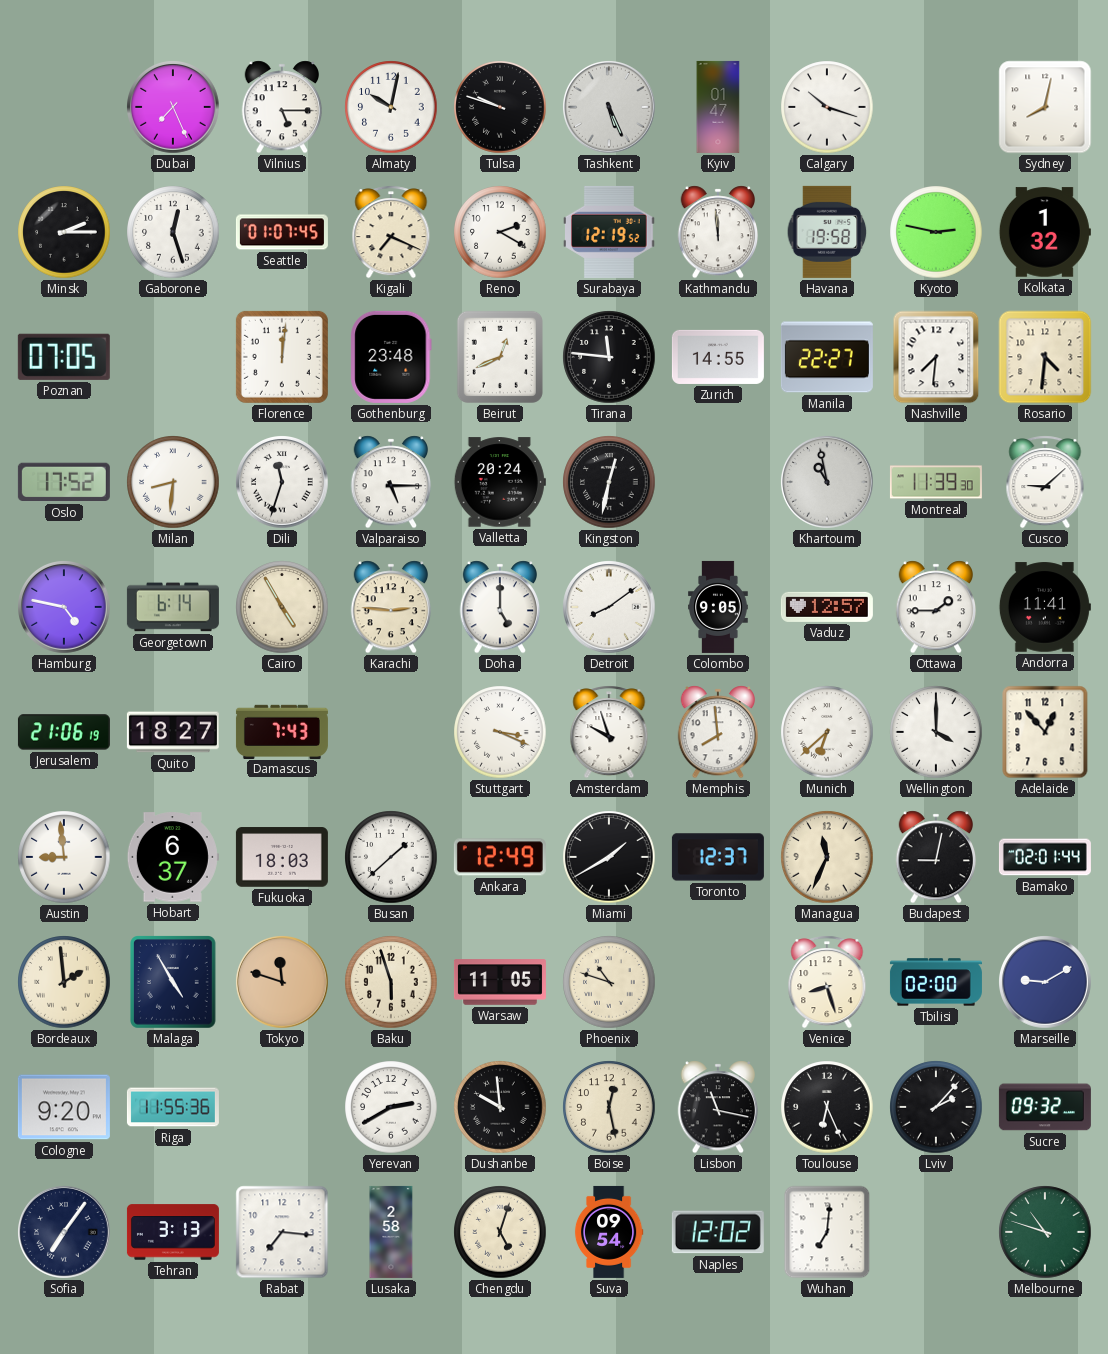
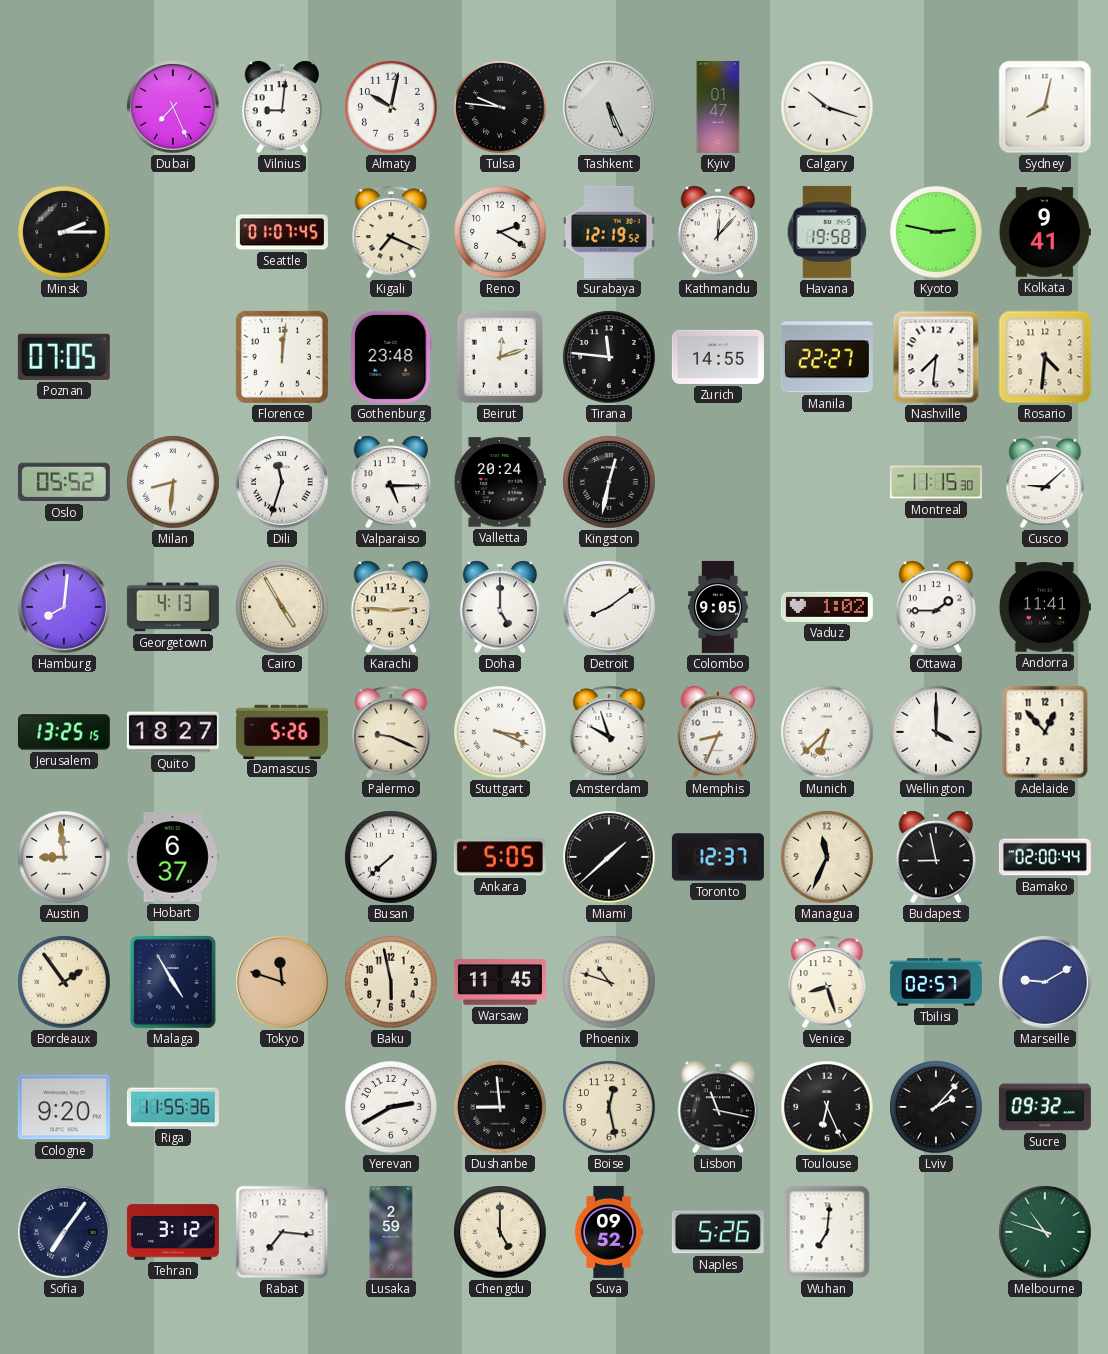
Vilnius: 5:15 -> 9:01 (282, 107)
Tulsa: 9:48 -> 9:46 (500, 107)
Gaborone: 12:27 -> none (173, 232)
Kathmandu: 11:59 -> 12:07 (718, 232)
Kolkata: 1:32 -> 9:41 (1045, 232)
Beirut: 12:41 -> 12:12 (500, 357)
Oslo: 17:52 -> 05:52 (64, 482)
Khartoum: 10:58 -> none (827, 482)
Montreal: 11:39 -> 11:15 (936, 482)
Hamburg: 4:47 -> 8:01 (64, 607)
Georgetown: 6:14 -> 4:13 (173, 607)
Vaduz: 12:57 -> 1:02 (827, 607)
Jerusalem: 21:06 -> 13:25 (64, 732)
Damascus: 7:43 -> 5:26 (282, 731)
Palermo: none -> 9:19 (391, 732)
Memphis: 7:59 -> 8:34 (718, 732)
Fukuoka: 18:03 -> none (282, 857)
Busan: 1:38 -> 7:38 (391, 857)
Ankara: 12:49 -> 5:05 (500, 857)
Miami: 1:40 -> 1:38 (609, 857)
Budapest: 9:02 -> 8:58 (936, 857)
Bamako: 02:01 -> 02:00 (1045, 857)
Bordeaux: 1:59 -> 1:54 (64, 982)
Baku: 5:57 -> 5:58 (391, 982)
Warsaw: 11:05 -> 11:45 (500, 982)
Tbilisi: 02:00 -> 02:57 (936, 982)
Dushanbe: 9:59 -> 8:59 (500, 1107)
Tehran: 3:13 -> 3:12 (173, 1232)
Lusaka: 2:58 -> 2:59 (391, 1232)
Chengdu: 5:03 -> 5:00 (500, 1232)
Suva: 09:54 -> 09:52 (609, 1232)
Naples: 12:02 -> 5:26 (718, 1232)
